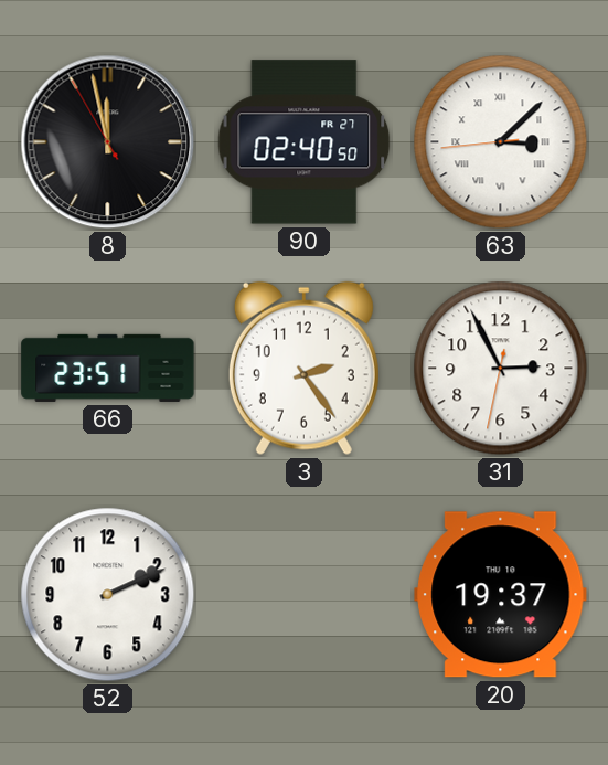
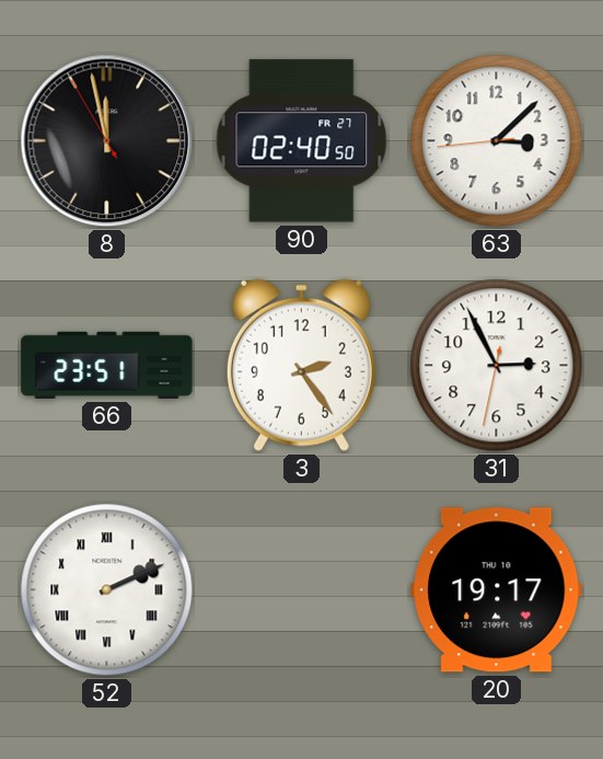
63 numerals: Roman -> Arabic (497, 141)
52 numerals: Arabic -> Roman (107, 590)
20: 19:37 -> 19:17 (497, 590)
